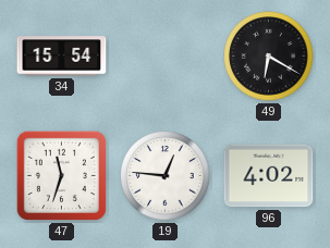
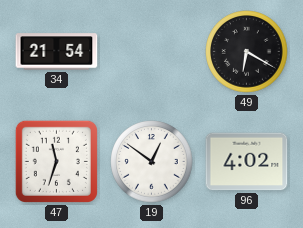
34: 15:54 -> 21:54 (57, 52)
19: 12:46 -> 12:51 (152, 162)
